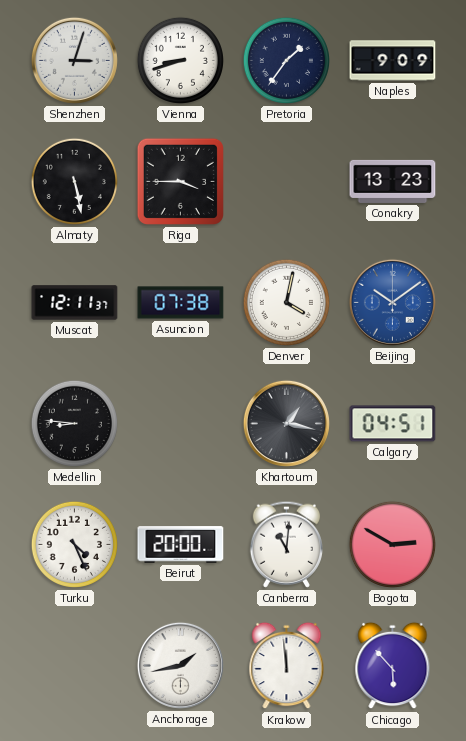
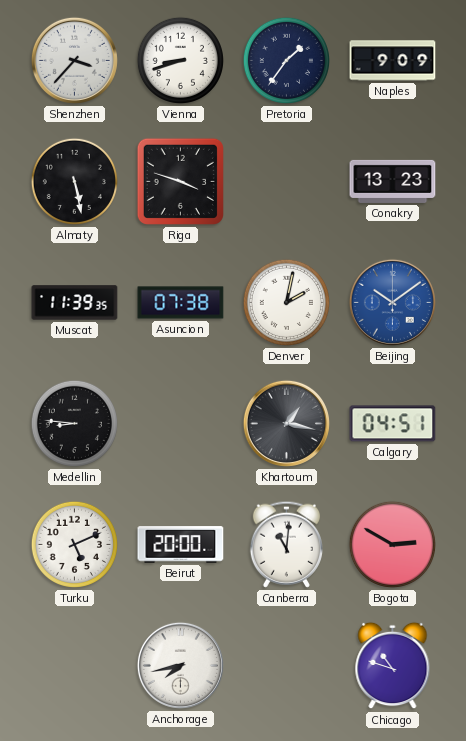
Shenzhen: 3:03 -> 3:37 (74, 60)
Riga: 3:45 -> 3:48 (180, 181)
Muscat: 12:11 -> 11:39 (75, 303)
Denver: 4:02 -> 2:02 (286, 302)
Turku: 4:26 -> 5:11 (74, 544)
Anchorage: 1:43 -> 7:43 (180, 665)
Krakow: 11:59 -> none (287, 666)
Chicago: 5:53 -> 10:48 (393, 666)
